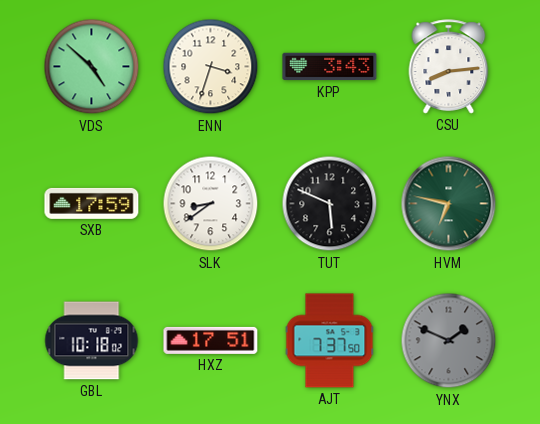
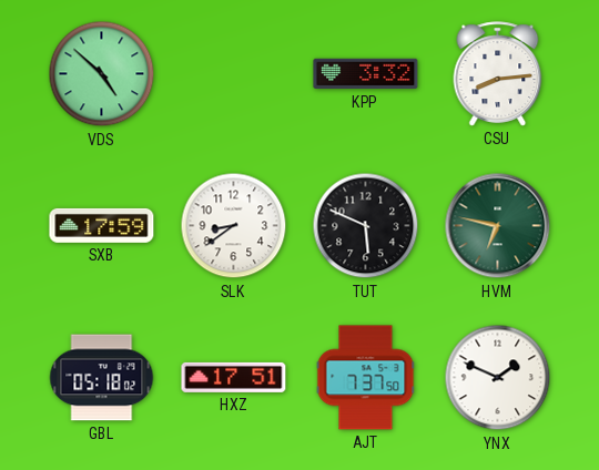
ENN: 3:33 -> none (211, 67)
KPP: 3:43 -> 3:32 (366, 74)
GBL: 10:18 -> 05:18 (102, 378)
YNX dial: grey -> white (498, 378)
